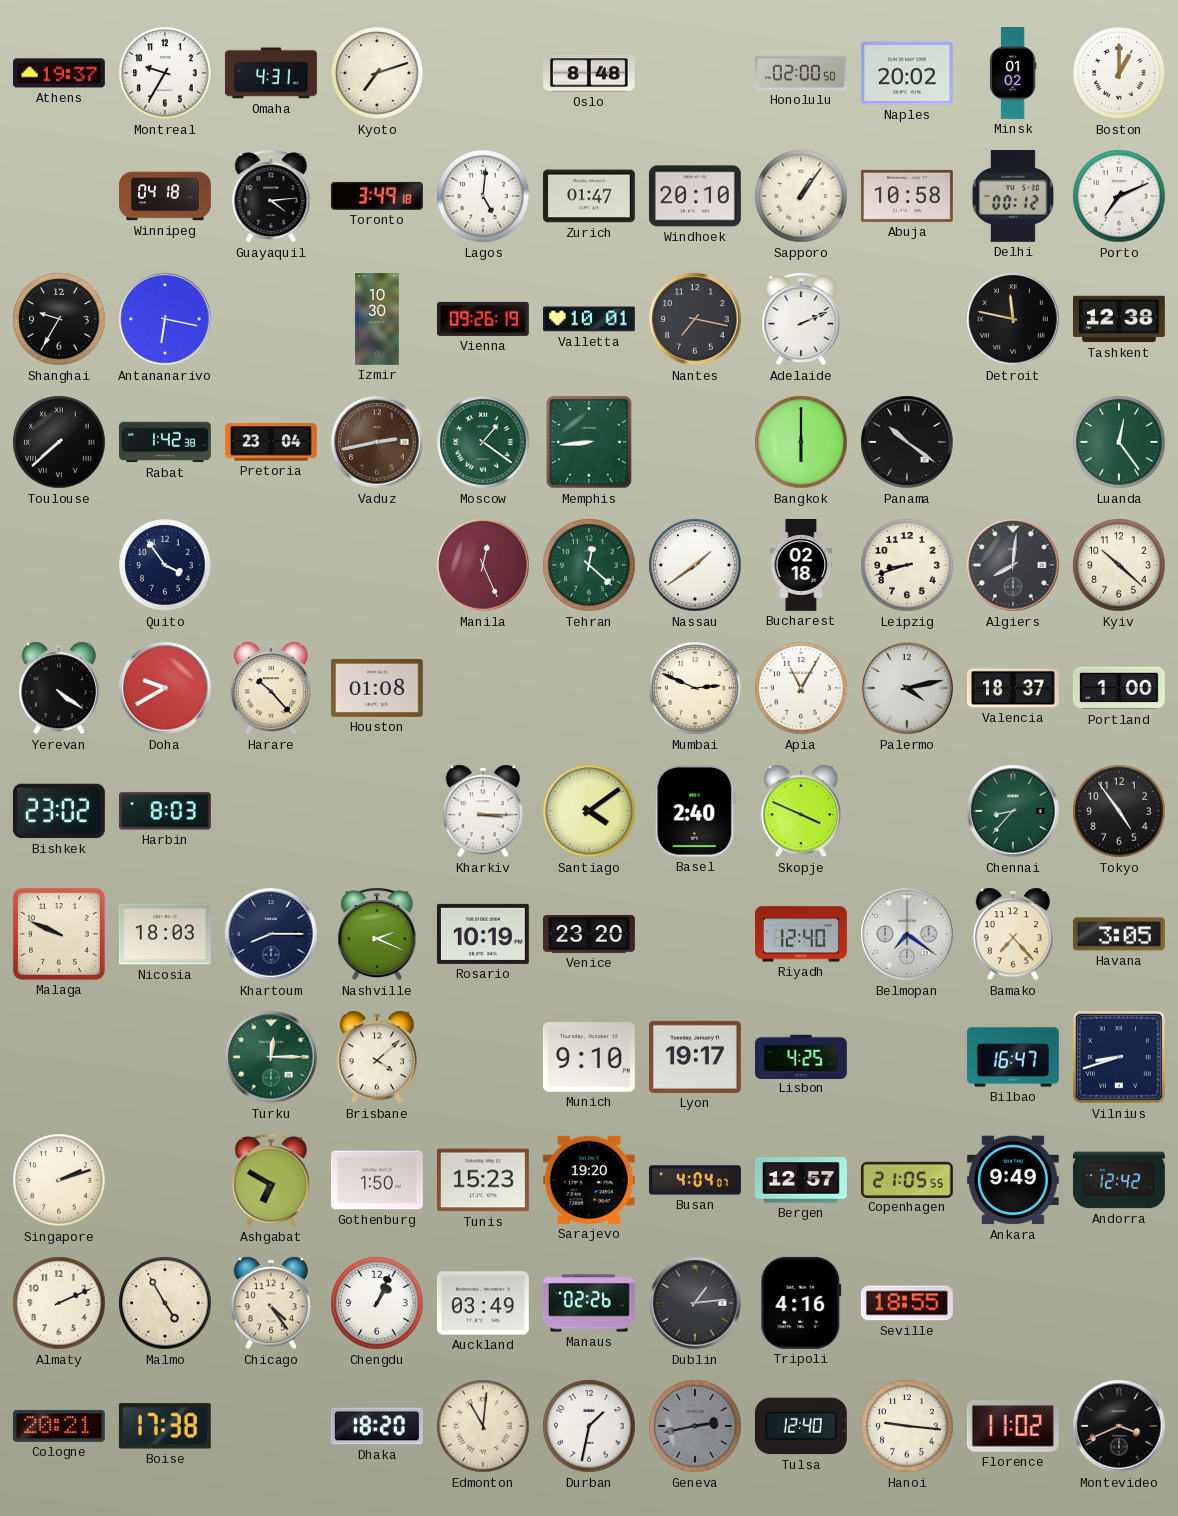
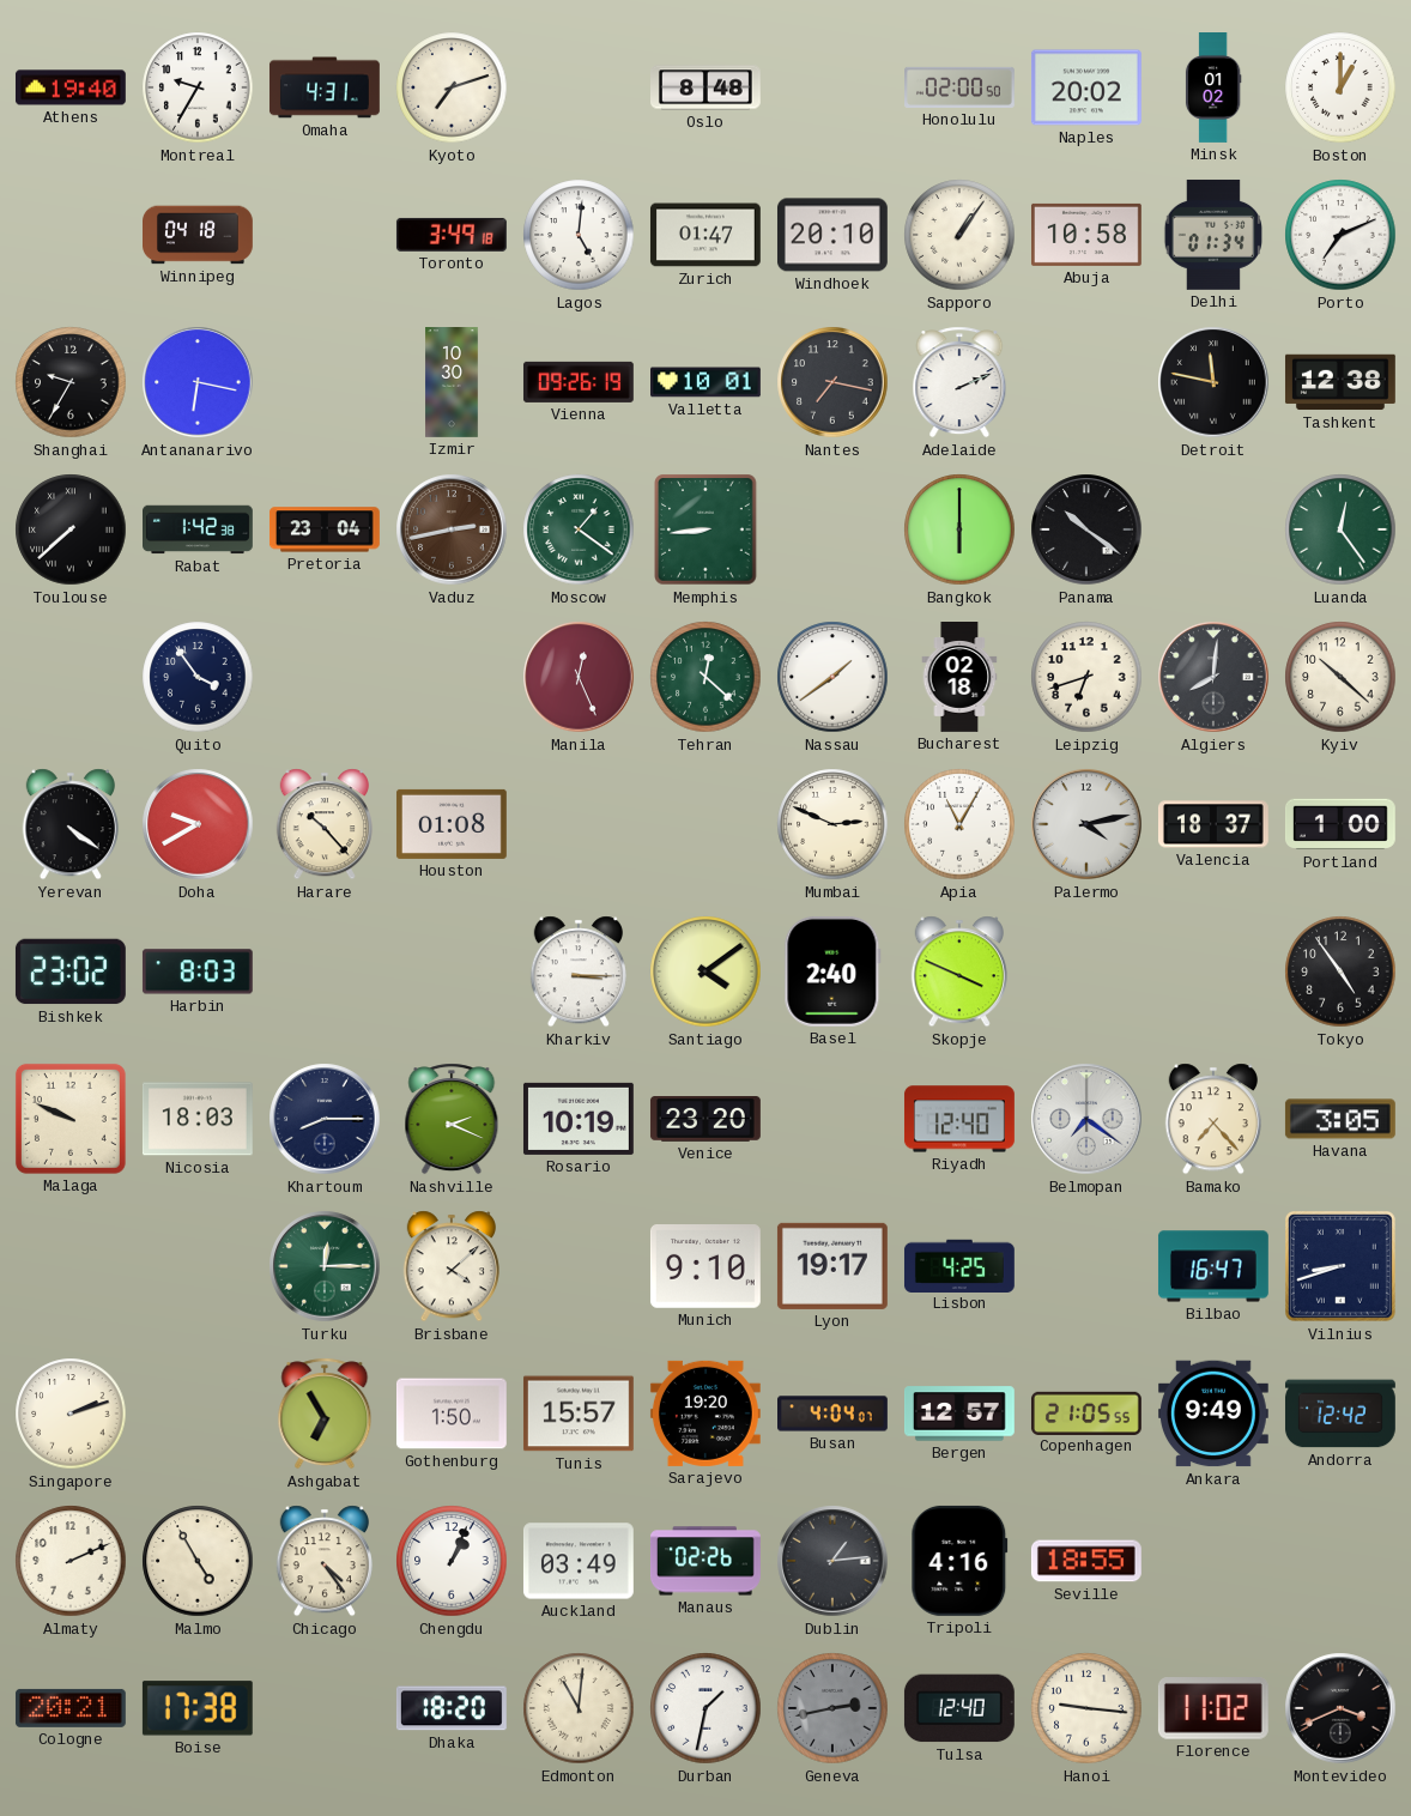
Athens: 19:37 -> 19:40 (71, 87)
Guayaquil: 4:14 -> none (271, 196)
Delhi: 00:12 -> 01:34 (1212, 235)
Leipzig: 8:42 -> 6:42 (1086, 677)
Chennai: 8:37 -> none (1013, 811)
Ashgabat: 6:50 -> 6:55 (325, 1414)
Tunis: 15:23 -> 15:57 (579, 1414)
